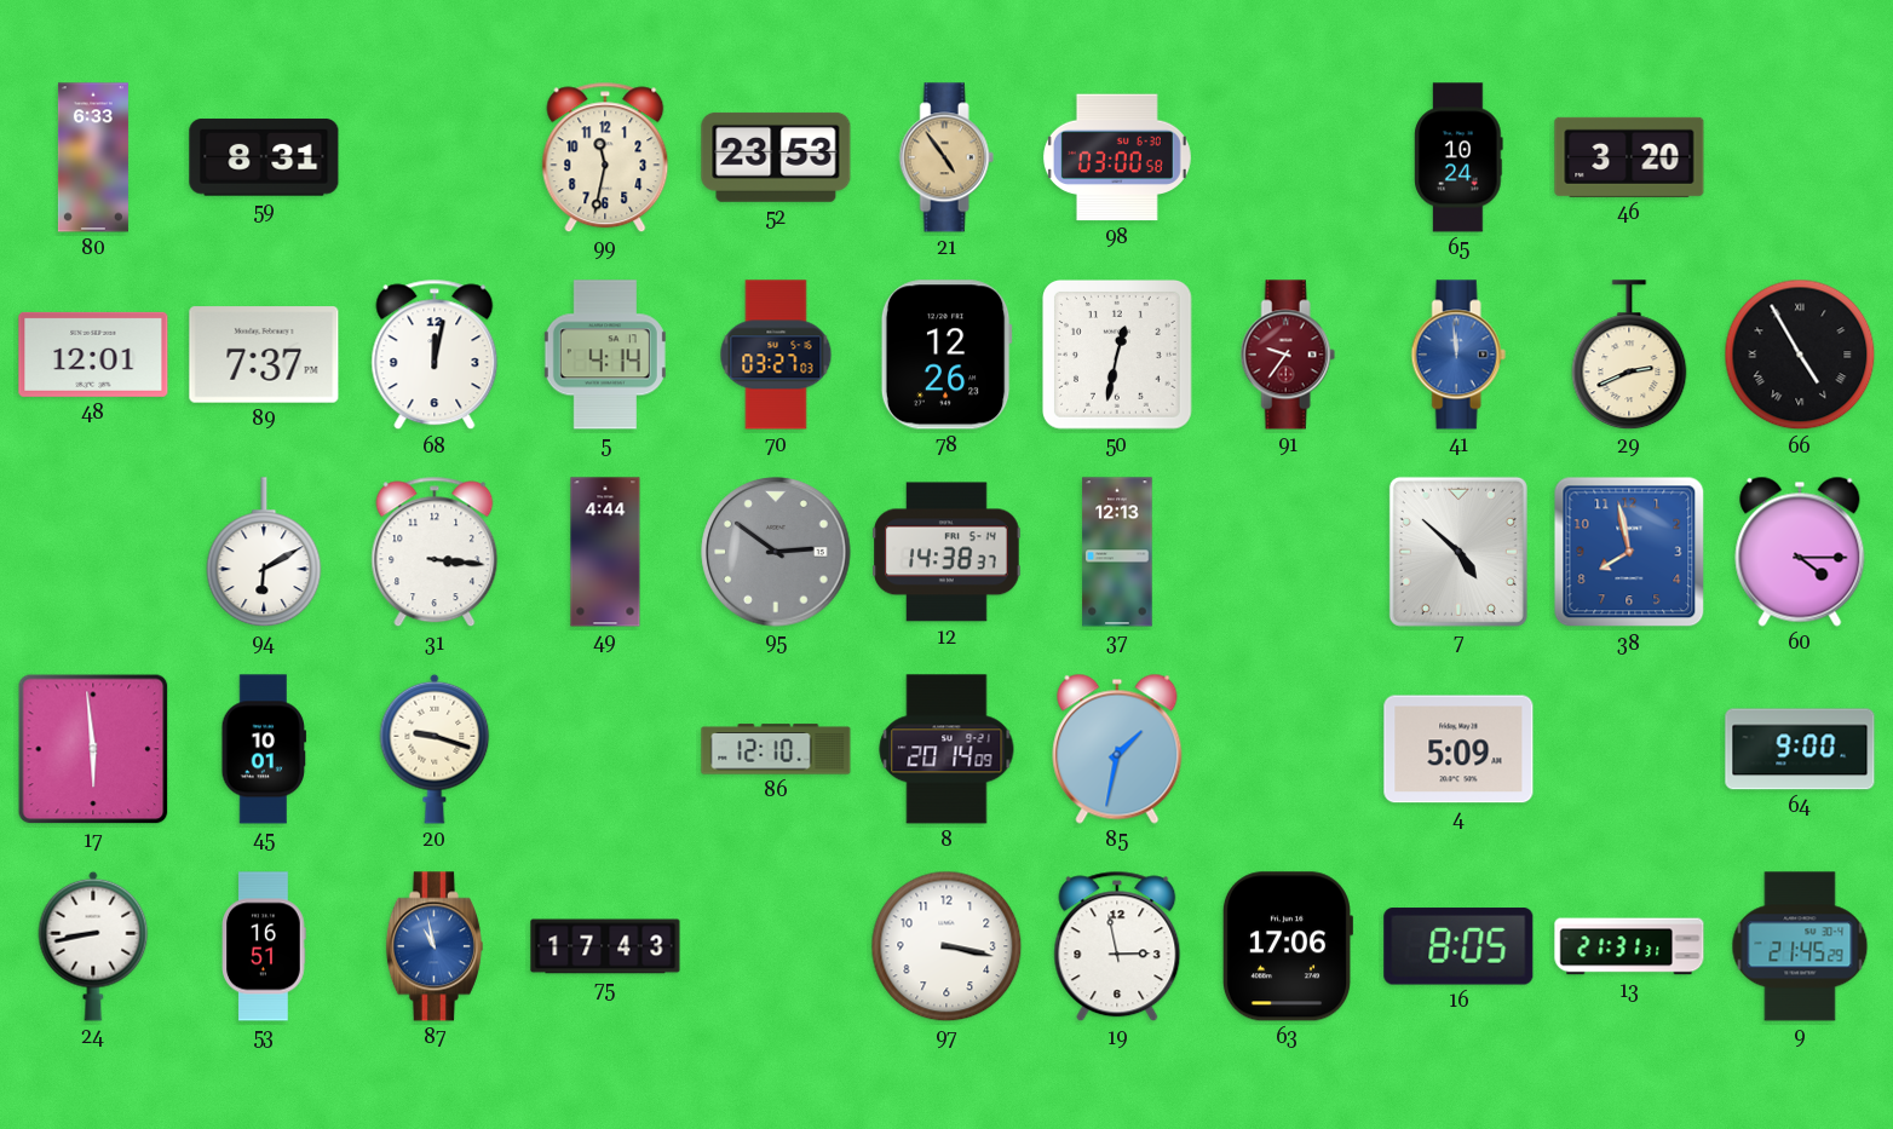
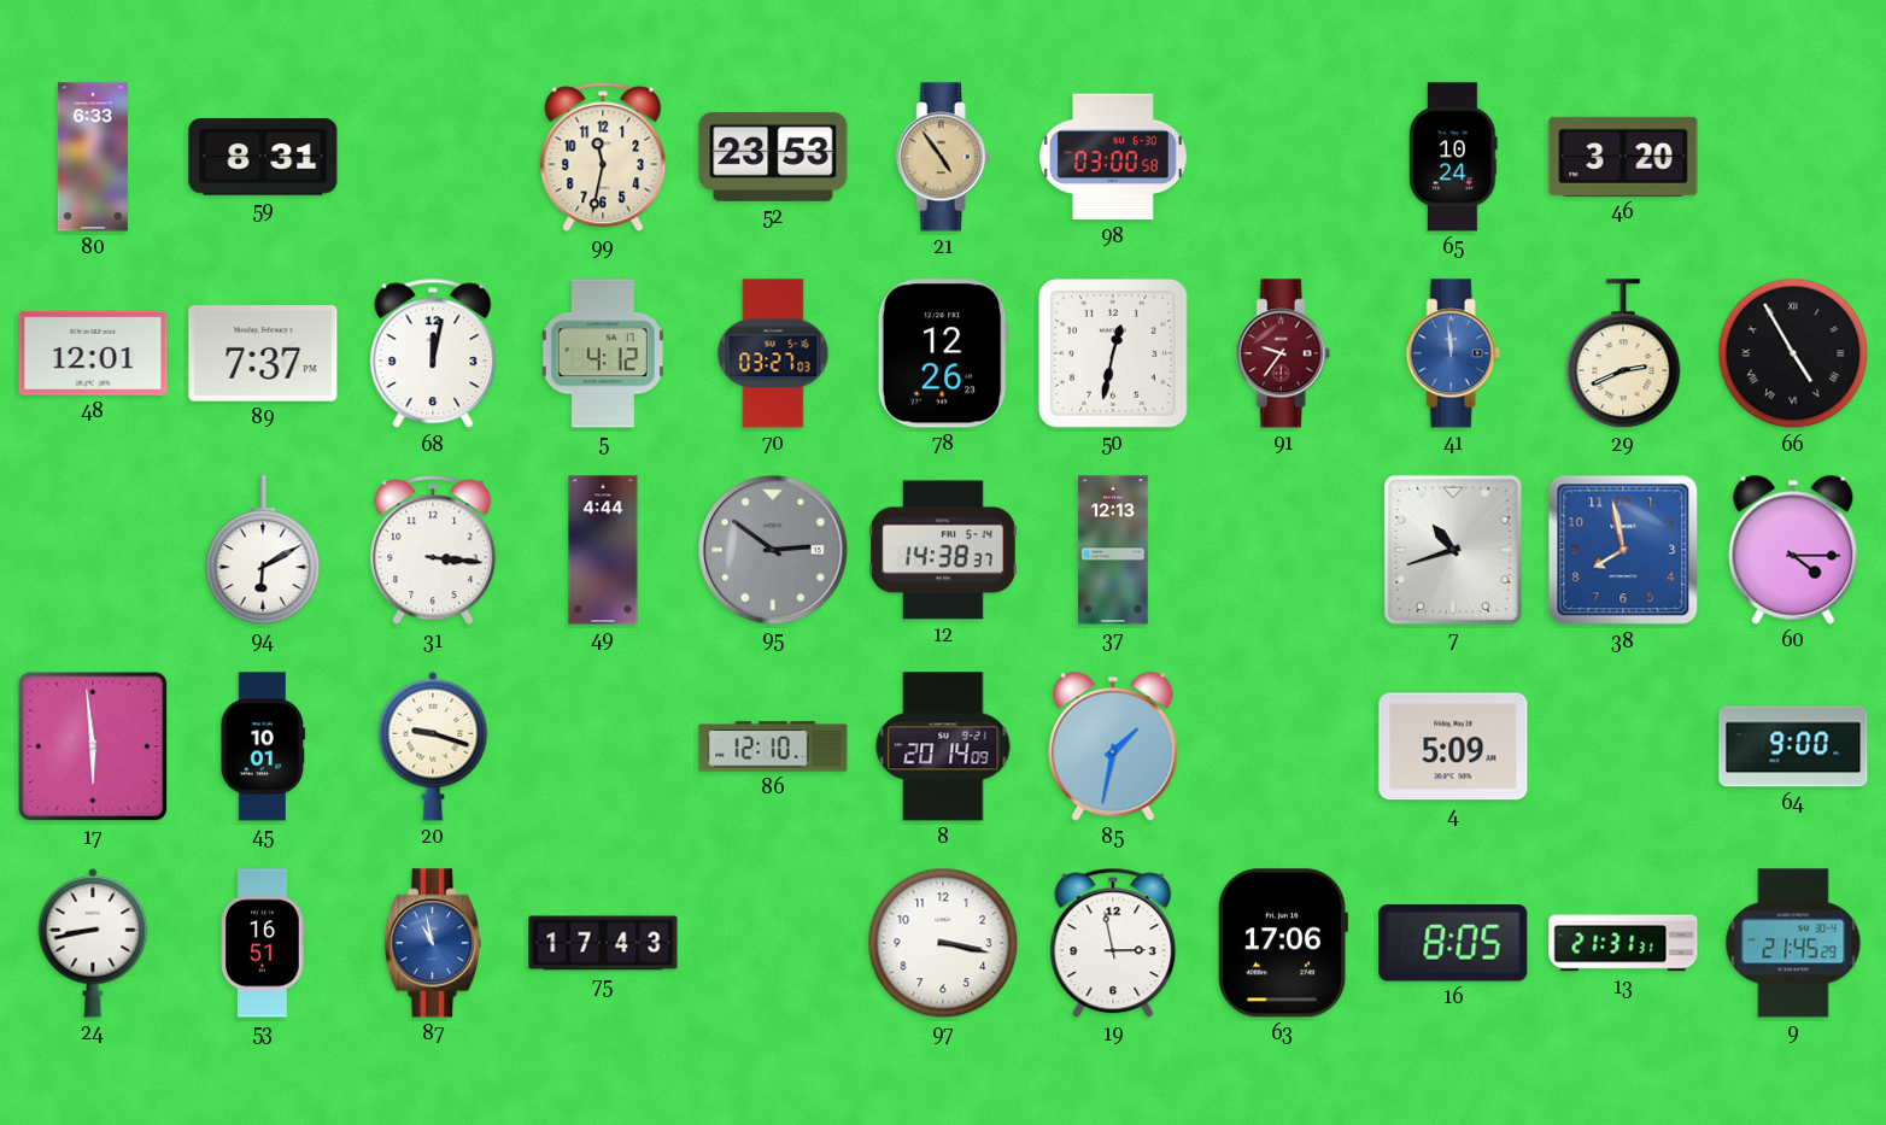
5: 4:14 -> 4:12 (603, 353)
7: 4:52 -> 10:42 (1453, 550)
